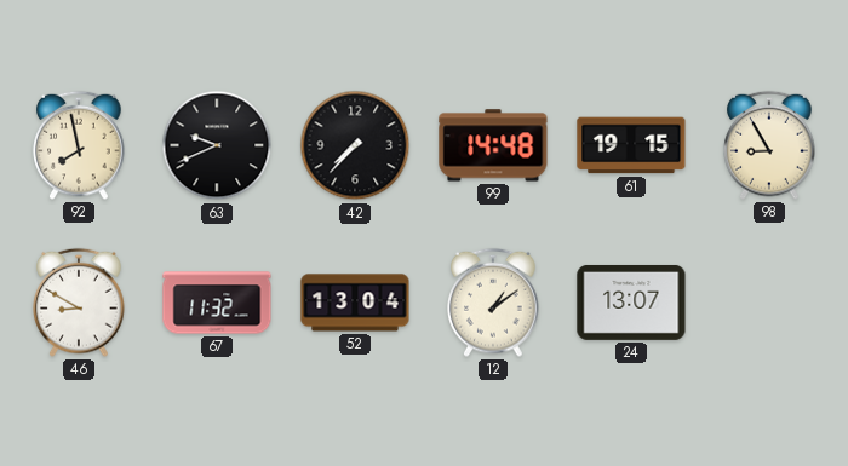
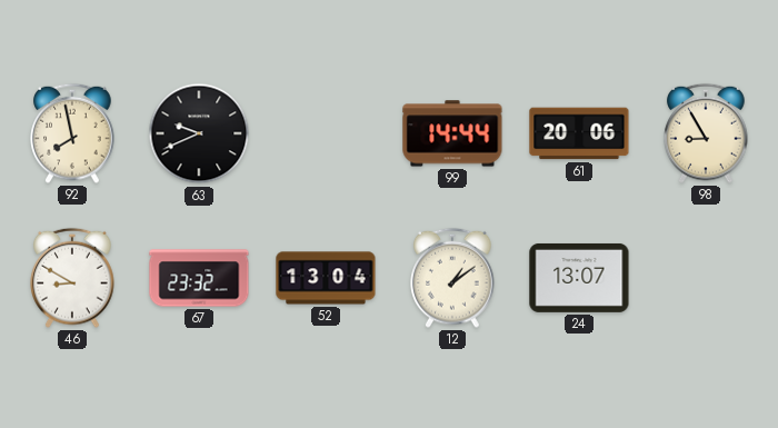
42: 7:37 -> none (355, 145)
99: 14:48 -> 14:44 (452, 133)
61: 19:15 -> 20:06 (579, 133)
67: 11:32 -> 23:32 (199, 278)
